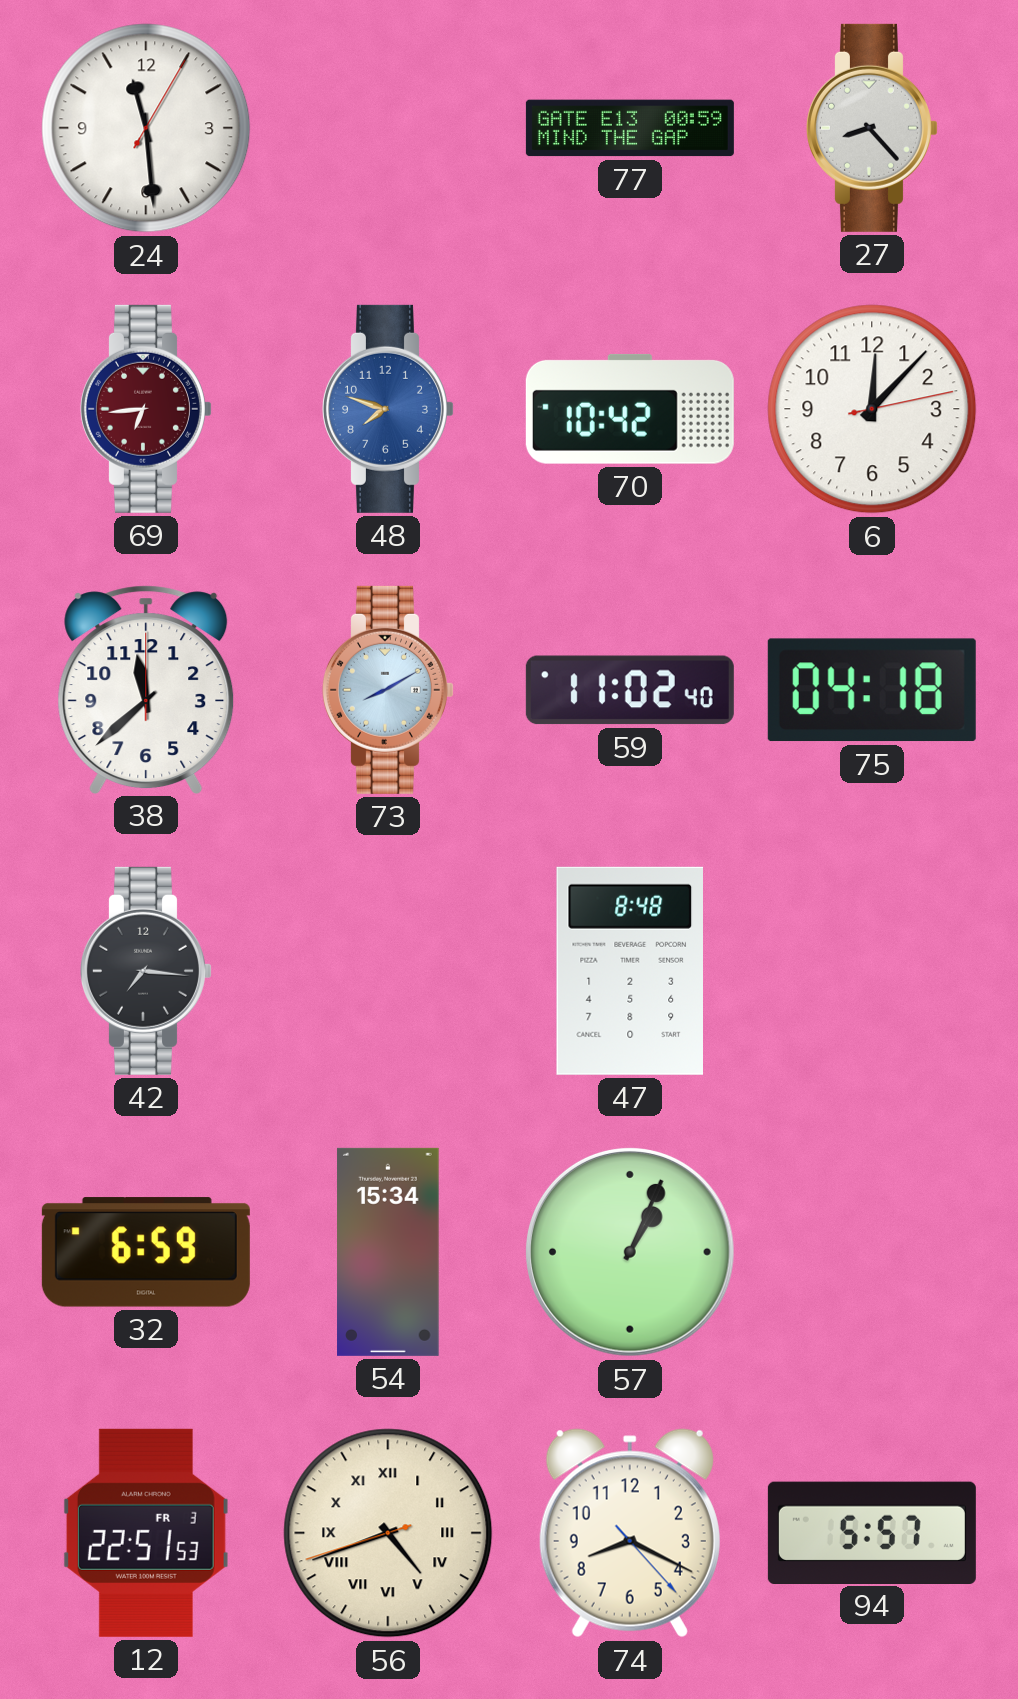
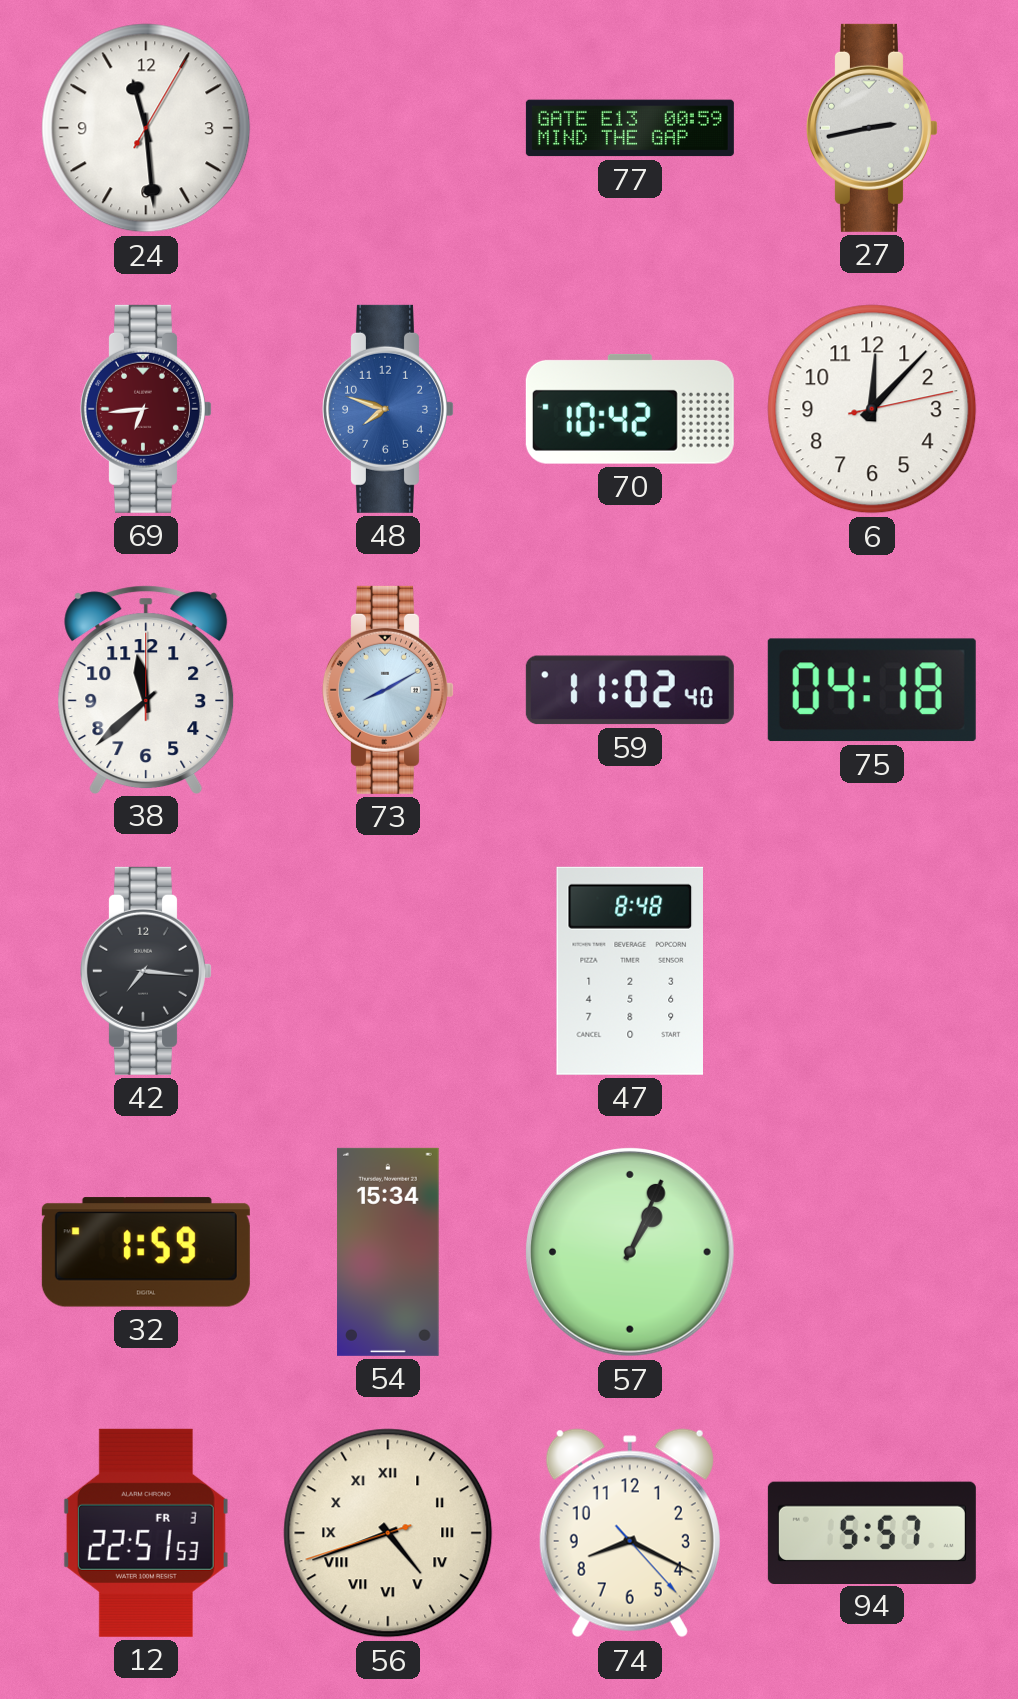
27: 8:23 -> 2:43 (872, 128)
32: 6:59 -> 1:59 (146, 1252)
